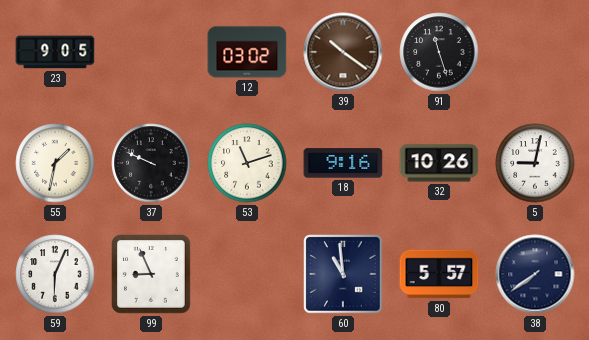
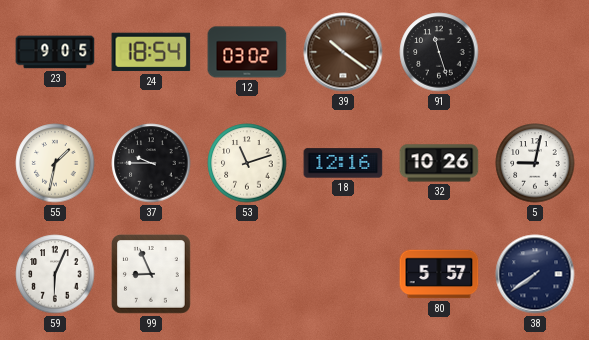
24: none -> 18:54 (151, 52)
37: 9:49 -> 9:45 (151, 163)
18: 9:16 -> 12:16 (343, 163)
60: 10:59 -> none (343, 274)
